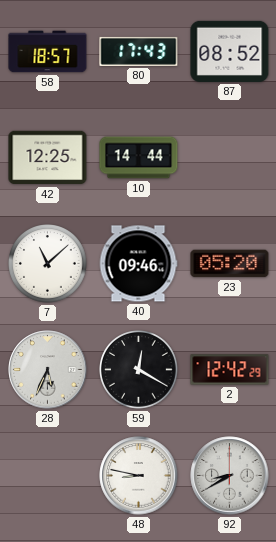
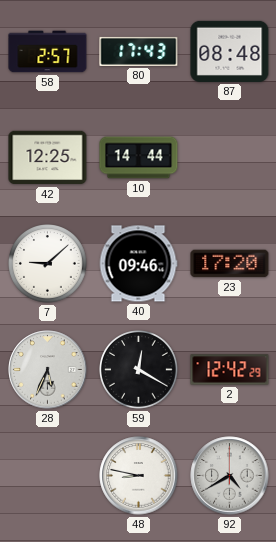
58: 18:57 -> 2:57 (48, 52)
87: 08:52 -> 08:48 (230, 51)
7: 11:08 -> 9:08 (48, 264)
23: 05:20 -> 17:20 (230, 264)
92: 8:40 -> 4:40 (230, 476)
